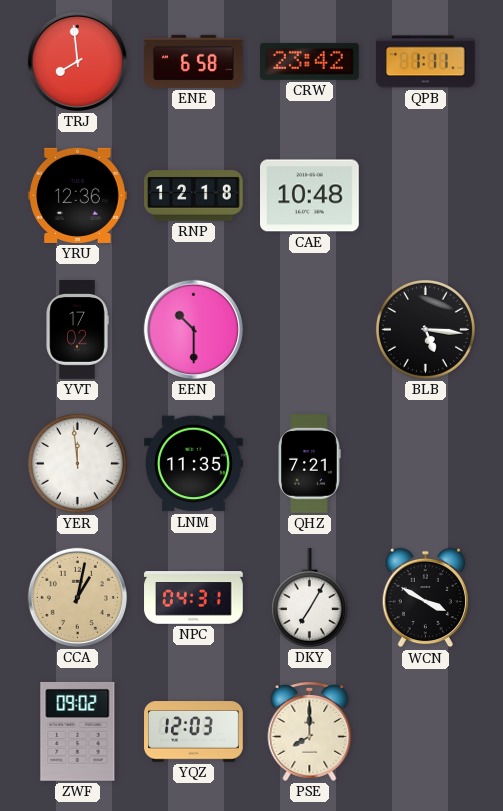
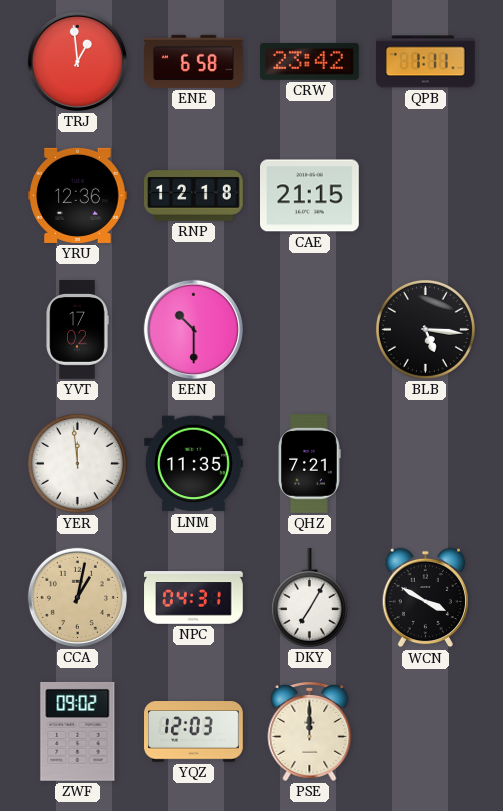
TRJ: 7:59 -> 12:59 (77, 61)
CAE: 10:48 -> 21:15 (310, 196)
PSE: 8:00 -> 12:00 (310, 732)
